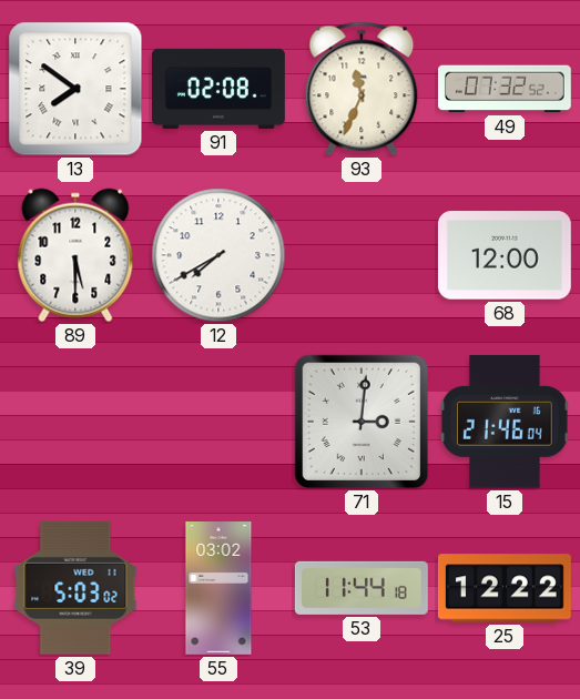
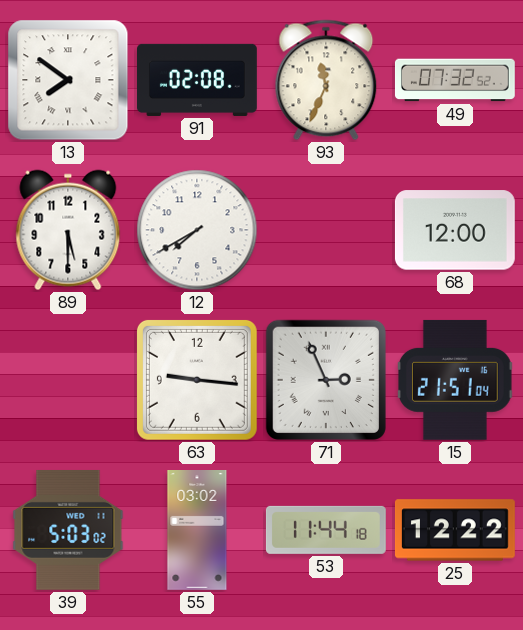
63: none -> 9:16 (197, 380)
71: 3:01 -> 2:56 (326, 380)
15: 21:46 -> 21:51 (456, 380)
